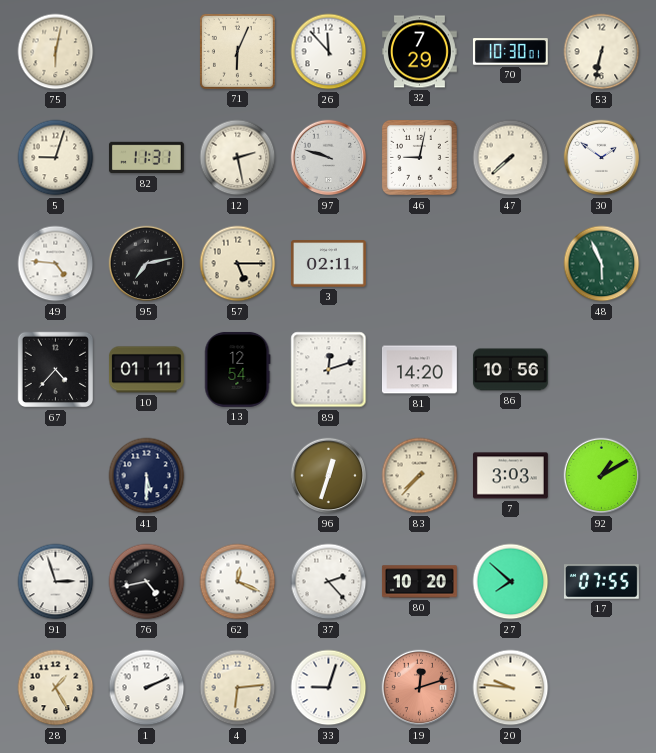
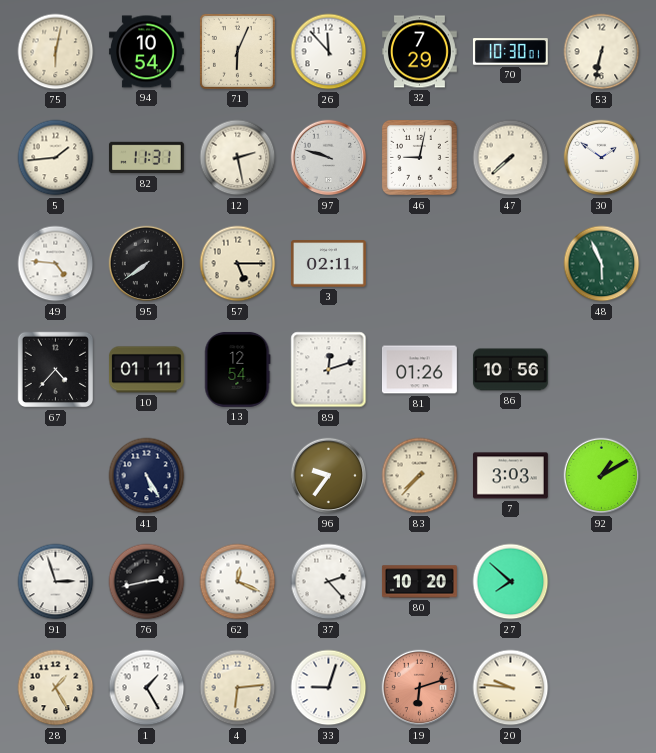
94: none -> 10:54 (146, 52)
5: 9:03 -> 1:44 (56, 158)
95: 7:13 -> 7:39 (147, 264)
81: 14:20 -> 01:26 (420, 370)
41: 5:30 -> 5:25 (147, 476)
96: 12:33 -> 9:36 (329, 476)
76: 4:43 -> 2:43 (147, 582)
17: 07:55 -> none (601, 582)
1: 2:11 -> 1:25 (147, 688)
19: 12:12 -> 6:12 (420, 688)
